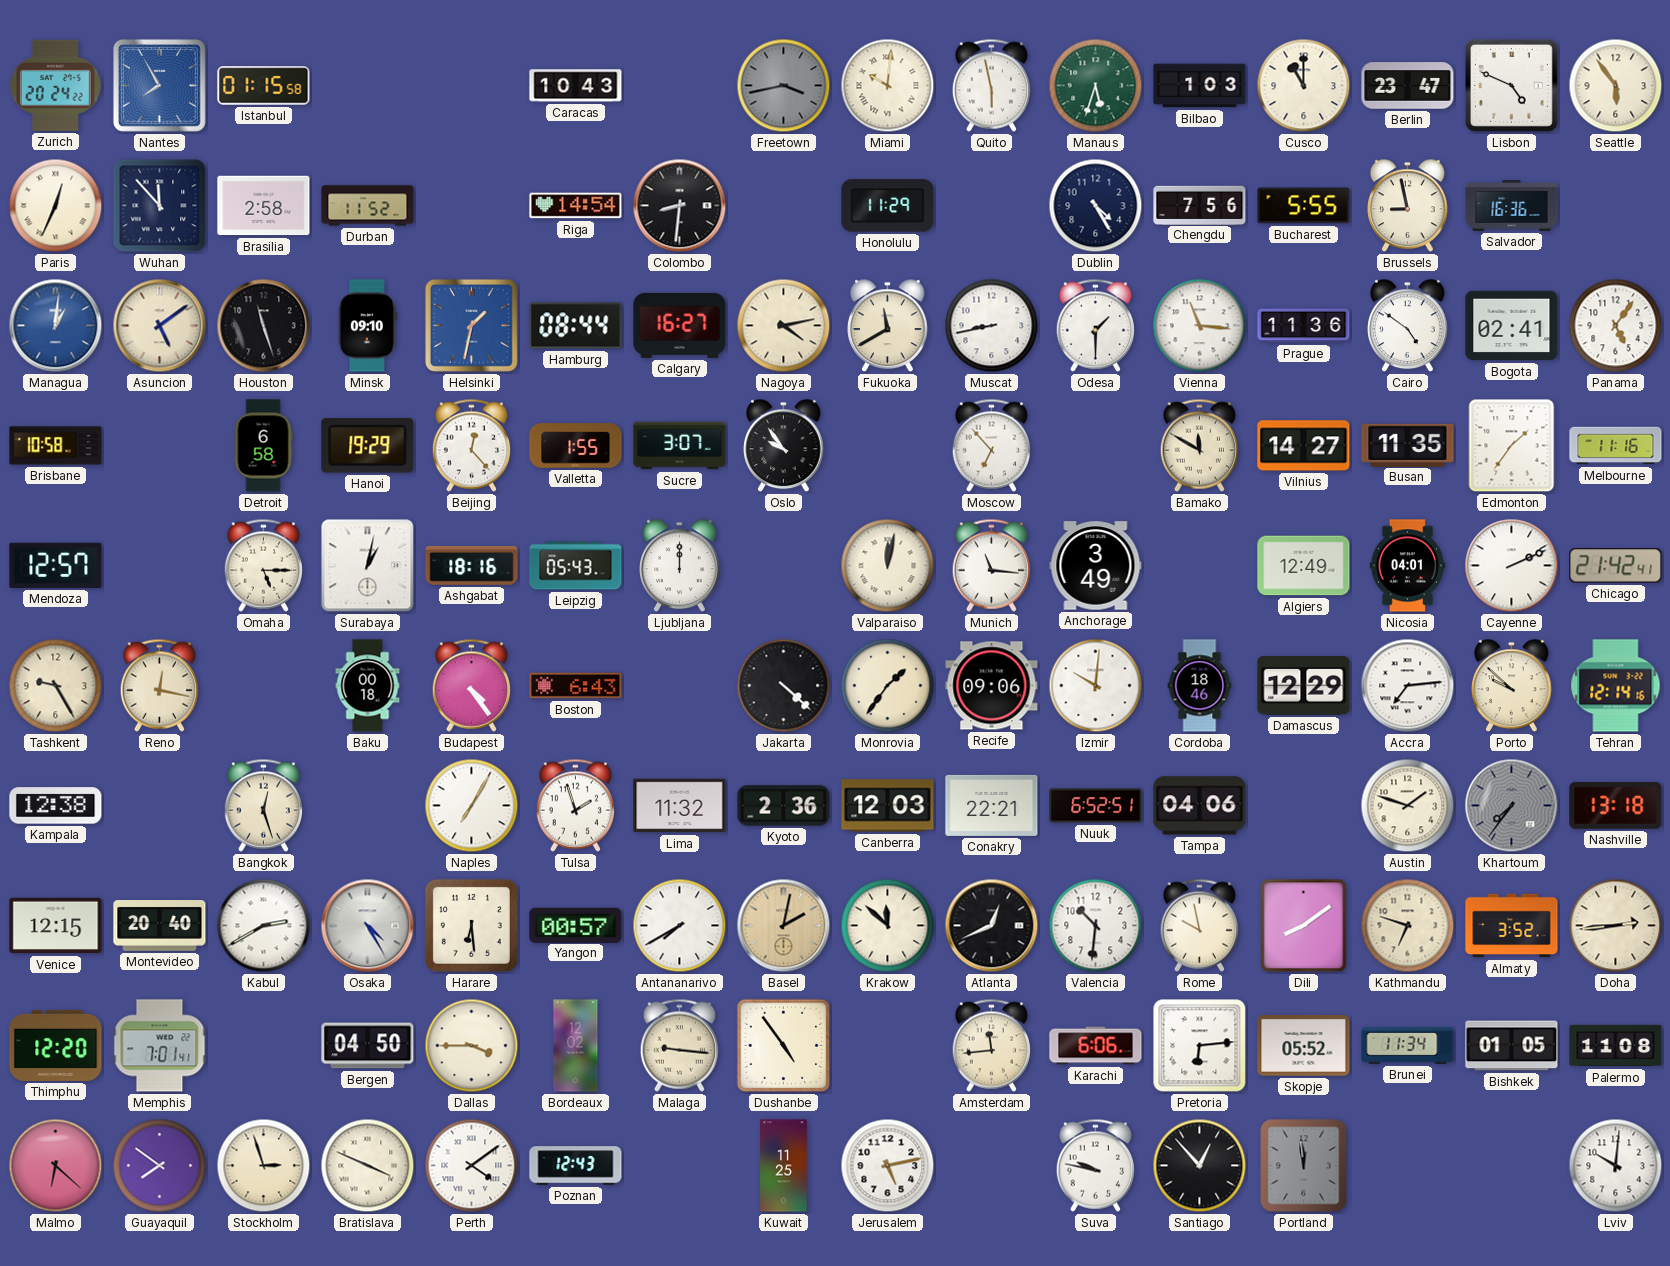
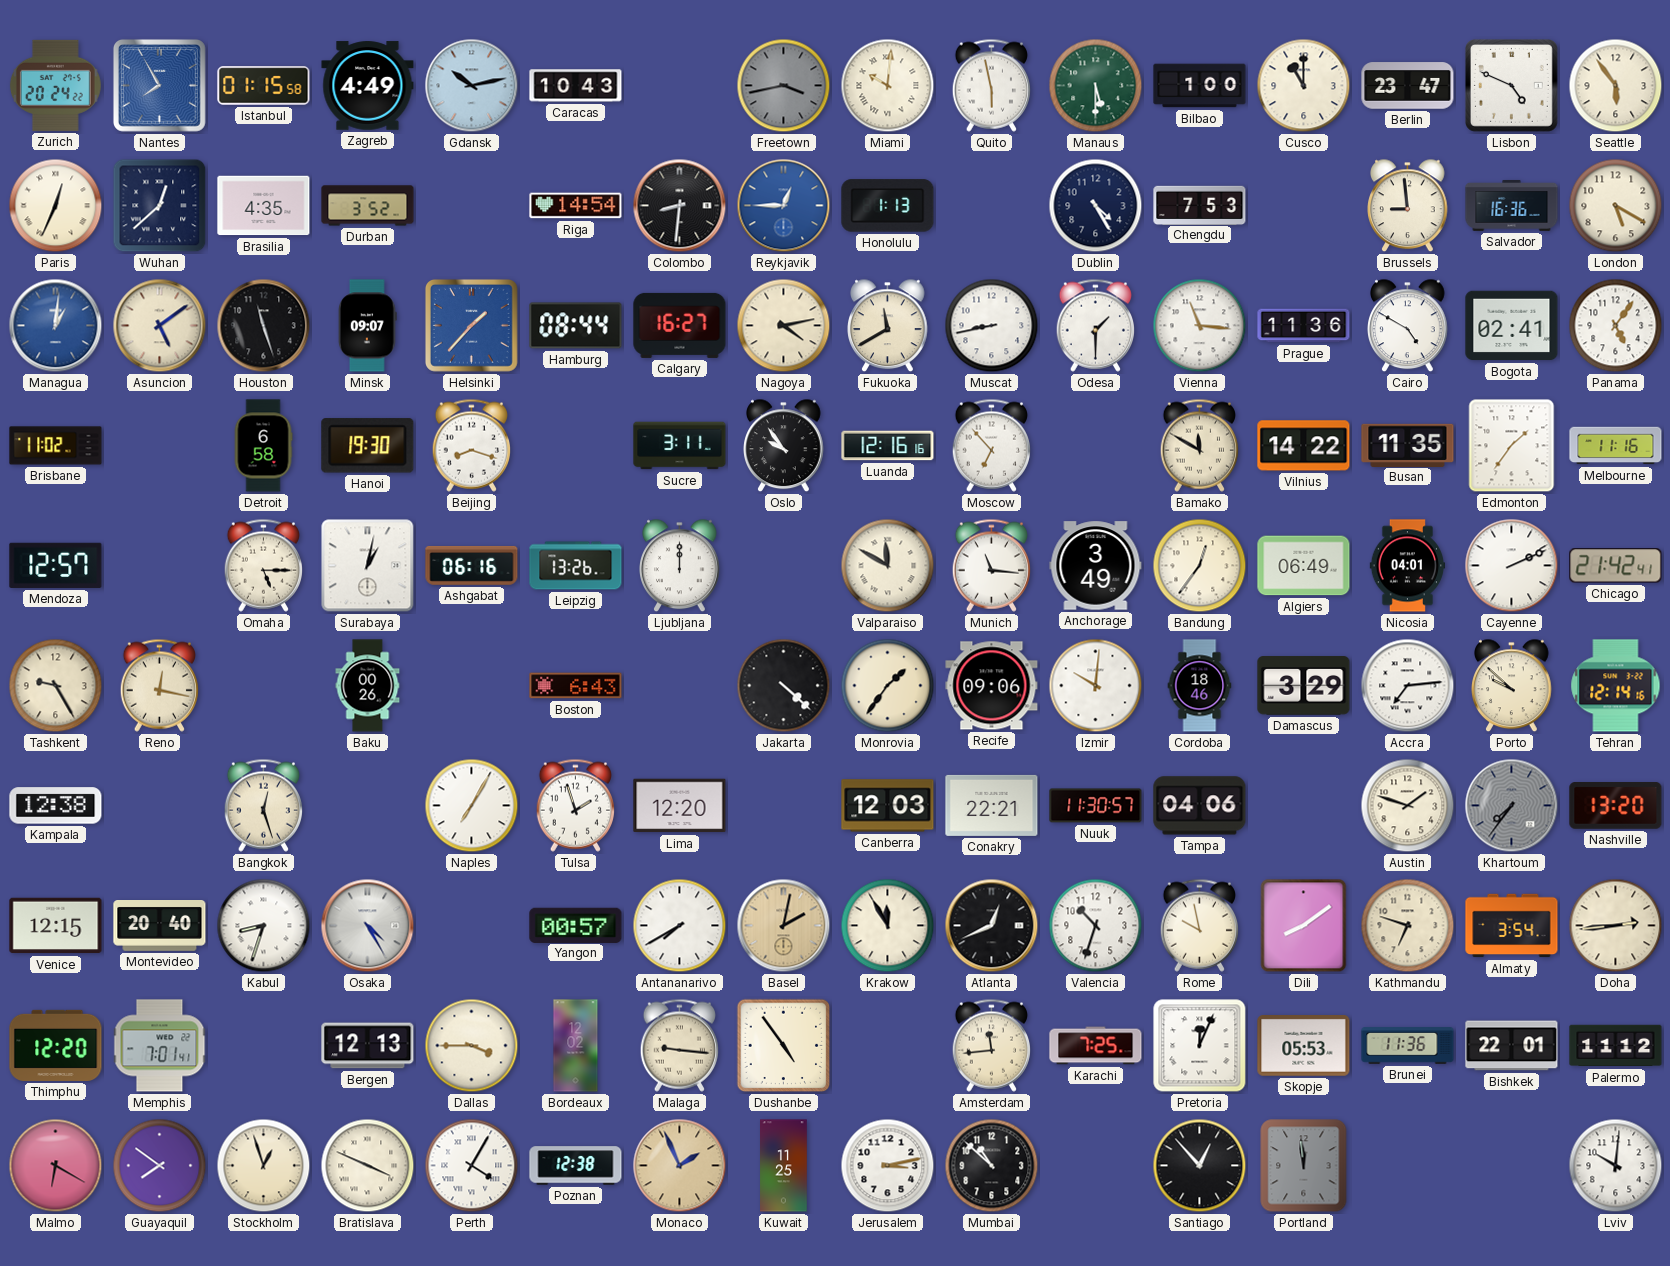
Zagreb: none -> 4:49 (368, 86)
Gdansk: none -> 10:13 (472, 86)
Manaus: 5:33 -> 5:30 (1096, 86)
Bilbao: 1:03 -> 1:00 (1200, 86)
Wuhan: 11:53 -> 12:38 (160, 206)
Brasilia: 2:58 -> 4:35 (264, 206)
Durban: 11:52 -> 3:52 (368, 206)
Reykjavik: none -> 12:45 (784, 206)
Honolulu: 11:29 -> 1:13 (888, 206)
Chengdu: 7:56 -> 7:53 (1200, 205)
Bucharest: 5:55 -> none (1304, 206)
Brussels: 8:58 -> 8:59 (1408, 206)
London: none -> 5:20 (1616, 206)
Minsk: 09:10 -> 09:07 (368, 326)
Helsinki: 1:32 -> 1:37 (471, 325)
Cairo: 4:51 -> 4:50 (1408, 326)
Brisbane: 10:58 -> 11:02 (56, 446)
Hanoi: 19:29 -> 19:30 (368, 446)
Beijing: 12:23 -> 8:18 (471, 445)
Valletta: 1:55 -> none (576, 446)
Sucre: 3:07 -> 3:11 (680, 446)
Luanda: none -> 12:16 (888, 446)
Vilnius: 14:27 -> 14:22 (1304, 446)
Ashgabat: 18:16 -> 06:16 (472, 565)
Leipzig: 05:43 -> 13:26 (576, 566)
Valparaiso: 12:02 -> 11:50 (888, 566)
Bandung: none -> 12:36 (1200, 566)
Algiers: 12:49 -> 06:49 (1304, 566)
Baku: 00:18 -> 00:26 (368, 686)
Budapest: 4:24 -> none (471, 685)
Damascus: 12:29 -> 3:29 (1304, 686)
Lima: 11:32 -> 12:20 (680, 806)
Kyoto: 2:36 -> none (784, 806)
Nuuk: 6:52 -> 11:30 (1096, 806)
Nashville: 13:18 -> 13:20 (1616, 806)
Kabul: 2:40 -> 8:33 (264, 926)
Harare: 6:29 -> none (471, 925)
Krakow: 11:52 -> 11:55 (888, 926)
Valencia: 10:31 -> 10:33 (1096, 926)
Almaty: 3:52 -> 3:54 (1512, 926)
Bergen: 04:50 -> 12:13 (368, 1046)
Karachi: 6:06 -> 7:25 (1096, 1046)
Pretoria: 6:14 -> 12:04 (1200, 1046)
Skopje: 05:52 -> 05:53 (1304, 1046)
Brunei: 11:34 -> 11:36 (1408, 1046)
Bishkek: 01:05 -> 22:01 (1512, 1046)
Palermo: 11:08 -> 11:12 (1616, 1046)
Malmo: 6:22 -> 6:20 (56, 1166)
Stockholm: 2:57 -> 12:57 (264, 1166)
Perth: 4:09 -> 4:05 (472, 1166)
Poznan: 12:43 -> 12:38 (576, 1166)
Monaco: none -> 1:56 (680, 1166)
Jerusalem: 5:13 -> 3:13 (888, 1166)
Mumbai: none -> 10:52 (992, 1166)
Suva: 9:47 -> none (1095, 1165)
